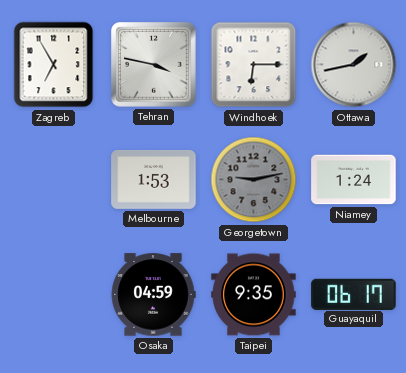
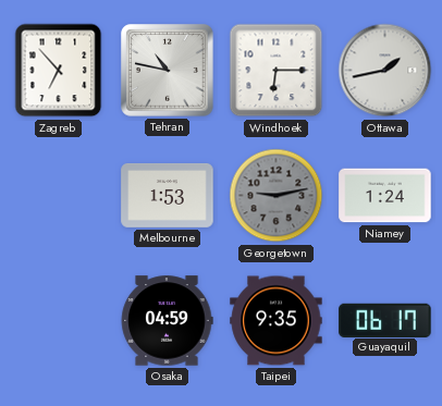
Zagreb: 6:55 -> 6:53 (59, 71)
Tehran: 3:47 -> 10:47 (168, 71)
